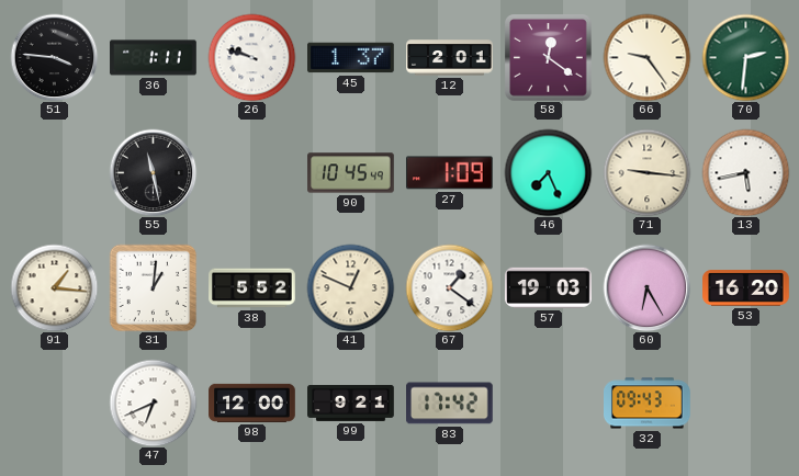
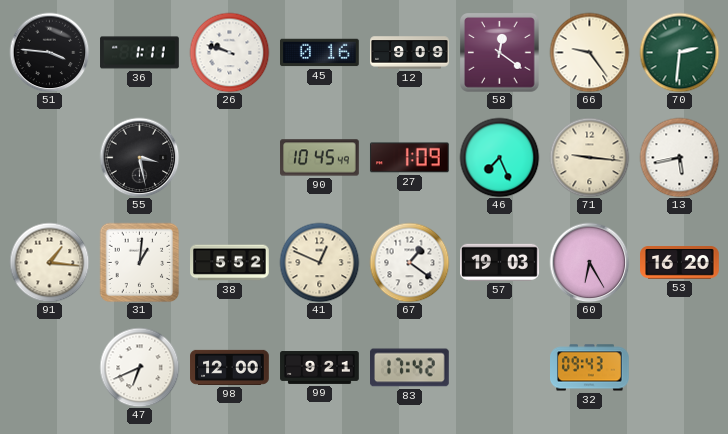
45: 1:37 -> 0:16 (320, 53)
12: 2:01 -> 9:09 (410, 53)
55: 11:28 -> 3:28 (139, 157)
